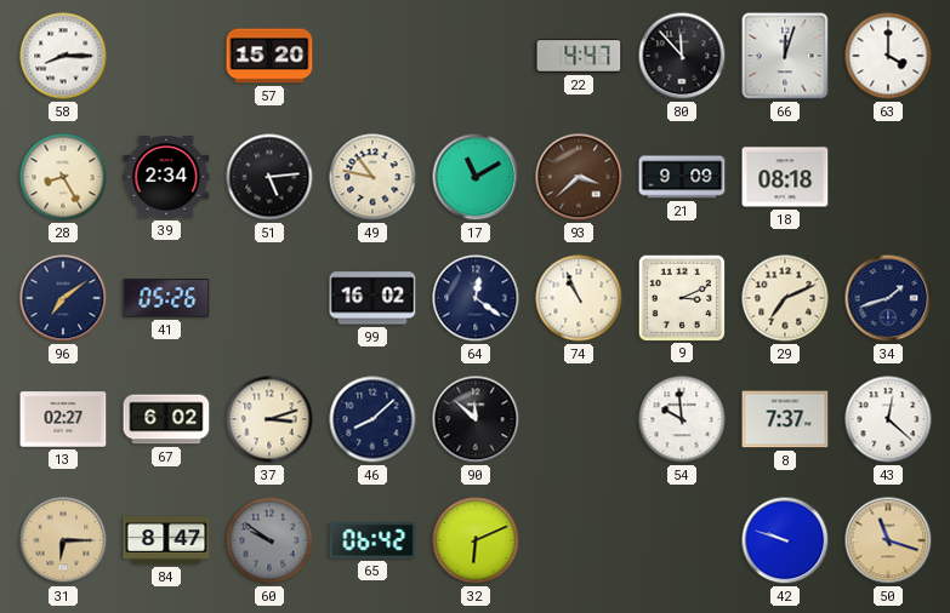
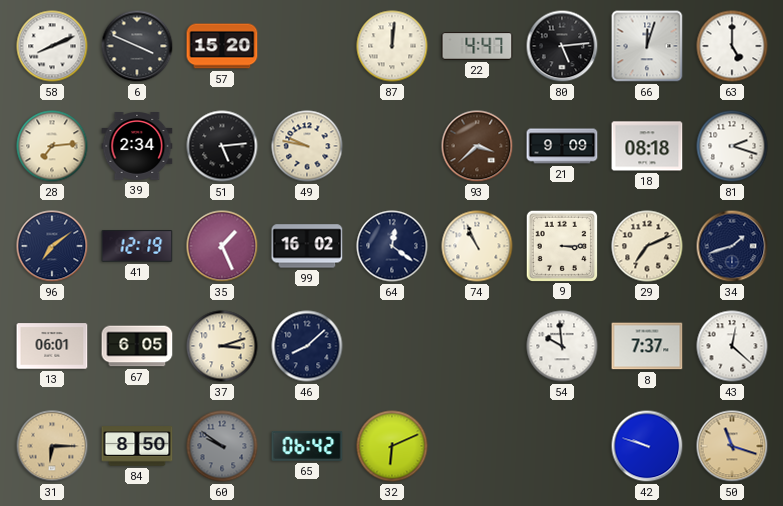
58: 8:15 -> 8:11 (52, 46)
6: none -> 3:49 (137, 46)
87: none -> 12:01 (392, 46)
80: 11:53 -> 5:14 (562, 46)
63: 4:00 -> 5:00 (732, 46)
28: 8:25 -> 7:14 (52, 146)
49: 10:47 -> 9:47 (307, 146)
17: 11:10 -> none (476, 177)
81: none -> 2:18 (732, 146)
41: 05:26 -> 12:19 (137, 247)
35: none -> 1:26 (222, 246)
9: 3:11 -> 3:15 (561, 245)
13: 02:27 -> 06:01 (52, 346)
67: 6:02 -> 6:05 (137, 346)
90: 11:52 -> none (476, 419)
84: 8:47 -> 8:50 (137, 446)
